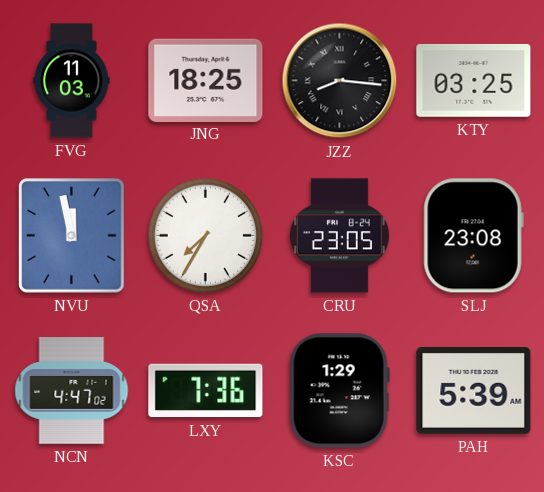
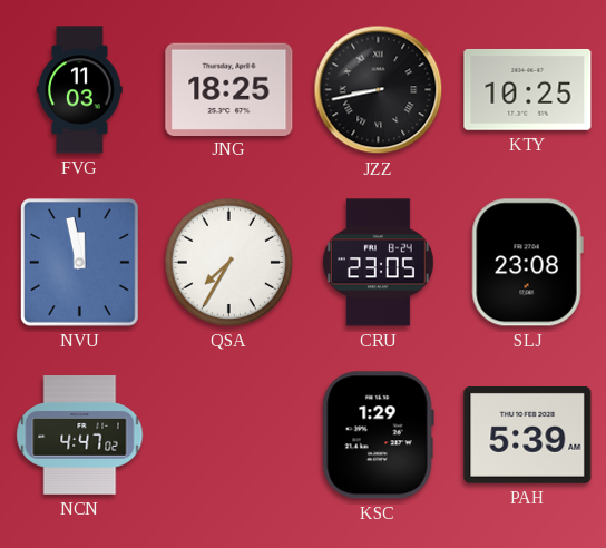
JZZ: 8:16 -> 8:43 (379, 90)
KTY: 03:25 -> 10:25 (528, 89)
LXY: 7:36 -> none (206, 391)
